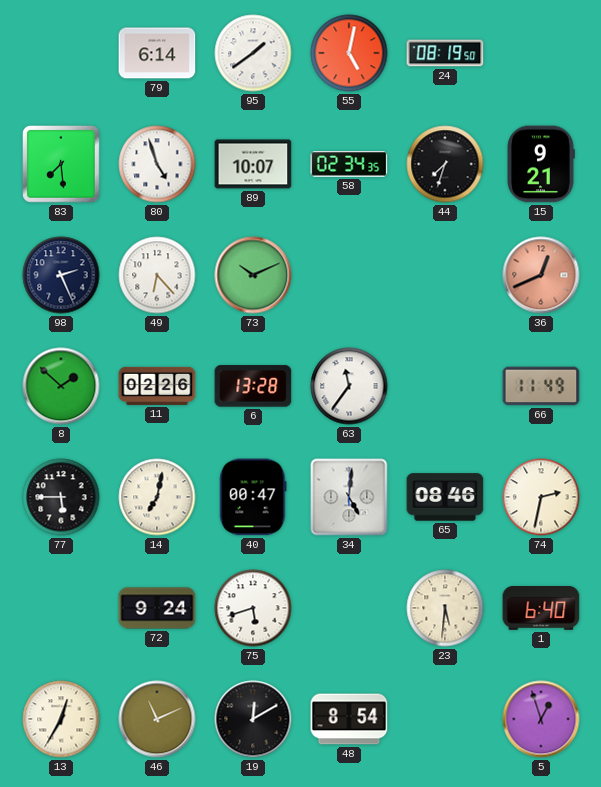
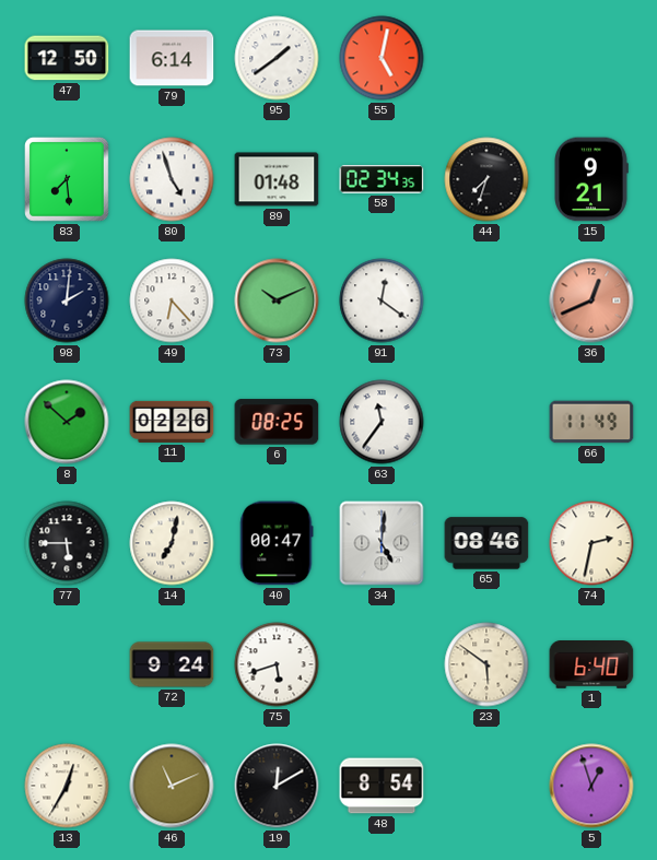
47: none -> 12:50 (67, 58)
24: 08:19 -> none (445, 53)
89: 10:07 -> 01:48 (277, 179)
98: 2:26 -> 2:01 (67, 301)
91: none -> 12:21 (382, 301)
6: 13:28 -> 08:25 (277, 422)
23: 5:31 -> 5:51 (486, 664)
